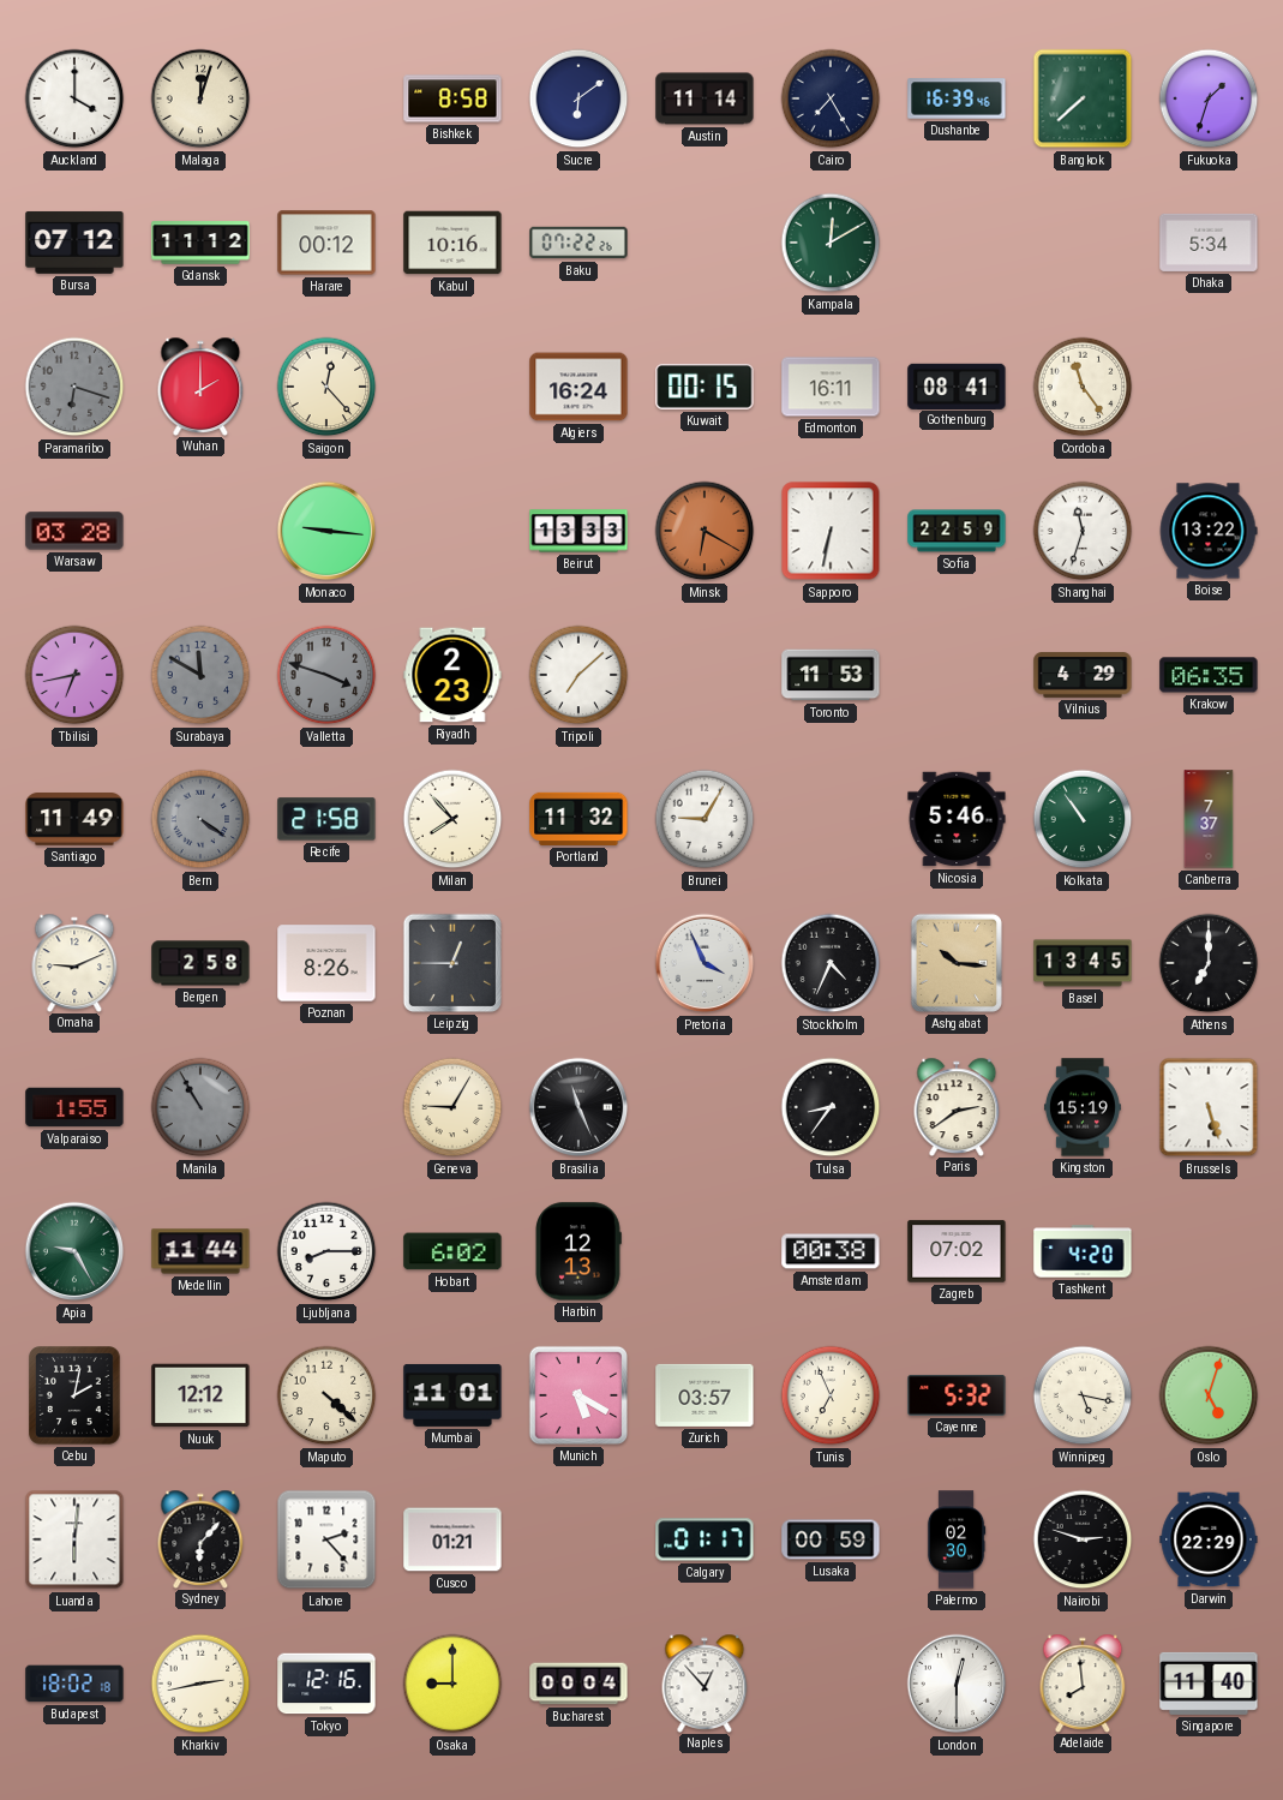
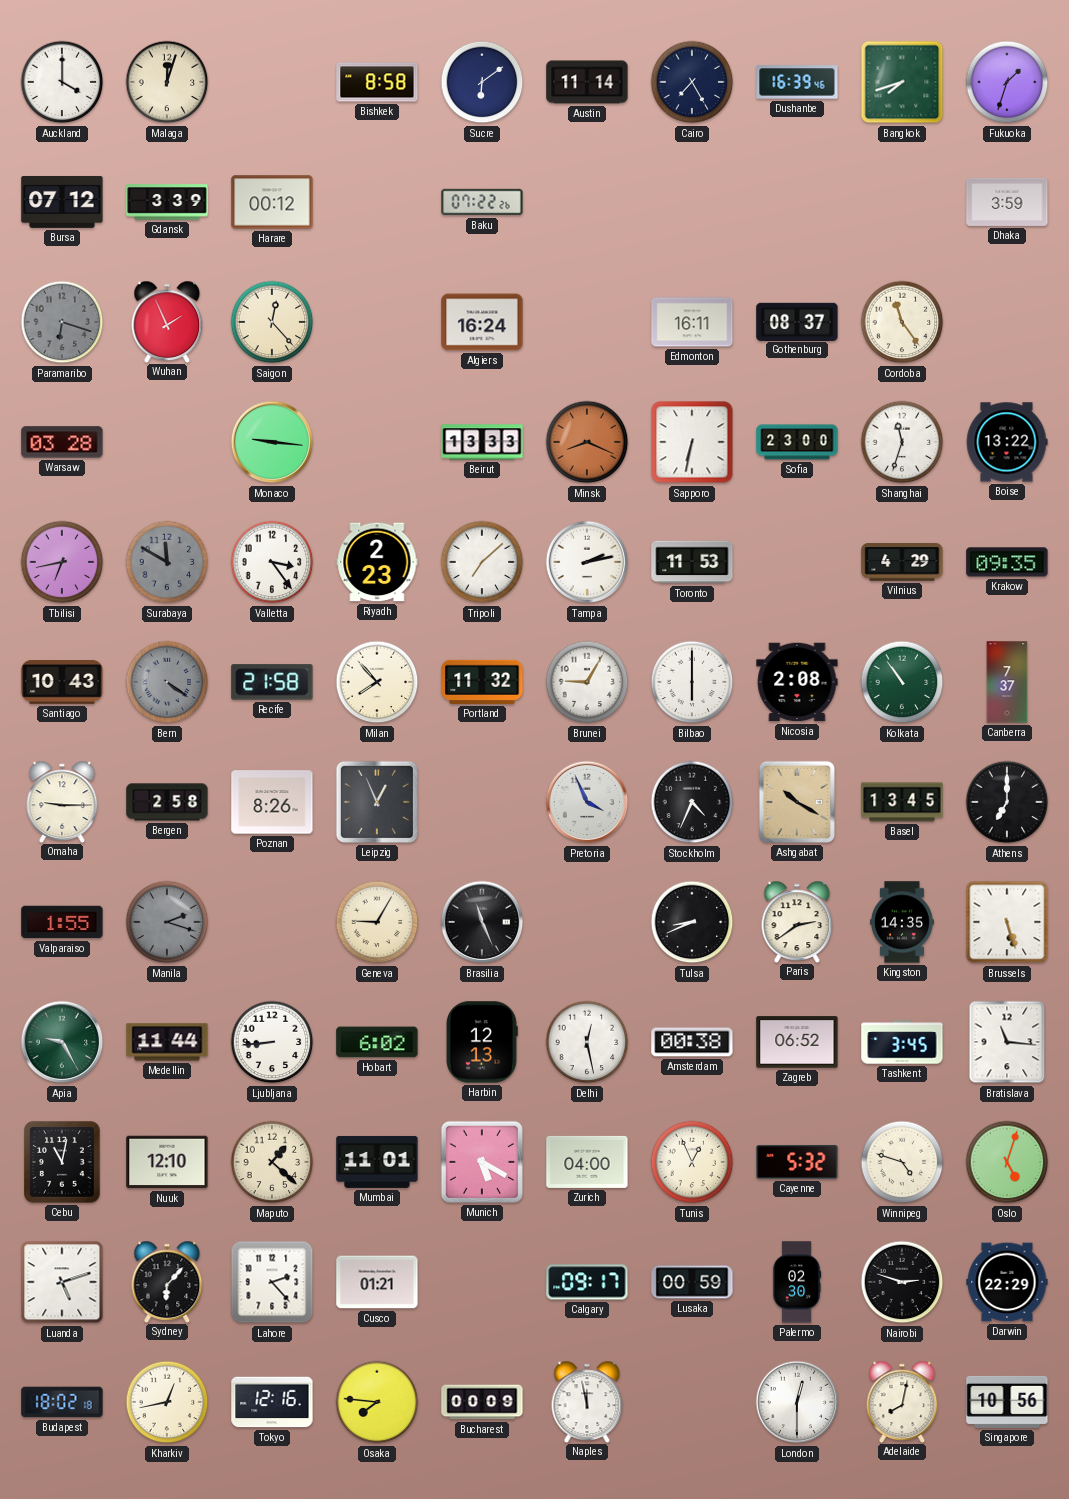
Bangkok: 7:38 -> 7:42 (902, 82)
Gdansk: 11:12 -> 3:39 (167, 202)
Kabul: 10:16 -> none (452, 243)
Kampala: 12:10 -> none (831, 243)
Dhaka: 5:34 -> 3:59 (1007, 202)
Wuhan: 2:00 -> 1:56 (167, 321)
Kuwait: 00:15 -> none (705, 388)
Gothenburg: 08:41 -> 08:37 (797, 321)
Minsk: 6:20 -> 8:19 (587, 442)
Sofia: 22:59 -> 23:00 (797, 442)
Valletta: 3:48 -> 3:24 (272, 562)
Valletta dial: grey -> white (272, 562)
Tampa: none -> 2:13 (587, 562)
Krakow: 06:35 -> 09:35 (1007, 562)
Santiago: 11:49 -> 10:43 (62, 682)
Bilbao: none -> 6:00 (692, 682)
Nicosia: 5:46 -> 2:08 (797, 682)
Omaha: 9:11 -> 9:15 (62, 801)
Leipzig: 12:45 -> 12:56 (377, 802)
Ashgabat: 10:16 -> 10:20 (797, 802)
Manila: 10:55 -> 2:18 (167, 922)
Tulsa: 8:36 -> 8:41 (692, 922)
Kingston: 15:19 -> 14:35 (902, 922)
Ljubljana: 8:15 -> 8:44 (272, 1042)
Delhi: none -> 12:28 (587, 1042)
Zagreb: 07:02 -> 06:52 (797, 1042)
Tashkent: 4:20 -> 3:45 (902, 1042)
Bratislava: none -> 11:16 (1007, 1042)
Cebu: 2:02 -> 11:02 (62, 1162)
Nuuk: 12:12 -> 12:10 (167, 1162)
Maputo: 4:22 -> 1:22 (272, 1162)
Zurich: 03:57 -> 04:00 (587, 1162)
Tunis: 6:56 -> 12:56 (692, 1162)
Winnipeg: 5:17 -> 4:48 (902, 1162)
Luanda: 6:01 -> 5:12 (62, 1282)
Calgary: 01:17 -> 09:17 (587, 1282)
Kharkiv: 2:43 -> 12:43 (167, 1402)
Osaka: 9:00 -> 7:46 (377, 1402)
Bucharest: 00:04 -> 00:09 (482, 1402)
Naples: 12:53 -> 11:58 (587, 1401)
Adelaide: 7:59 -> 8:02 (902, 1401)
Singapore: 11:40 -> 10:56 (1007, 1402)
